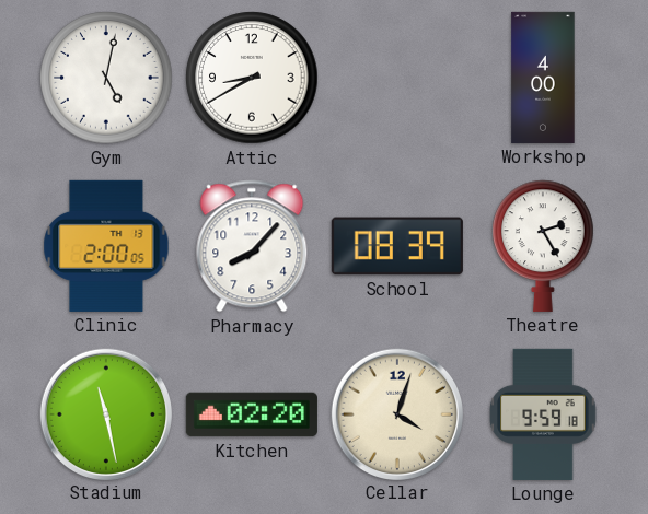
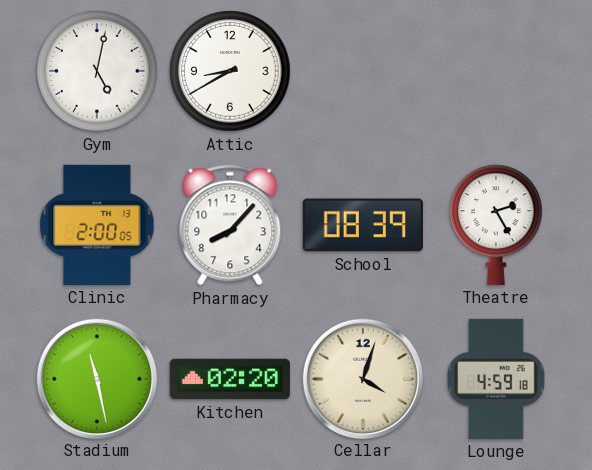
Workshop: 4:00 -> none (543, 78)
Lounge: 9:59 -> 4:59 (496, 379)
